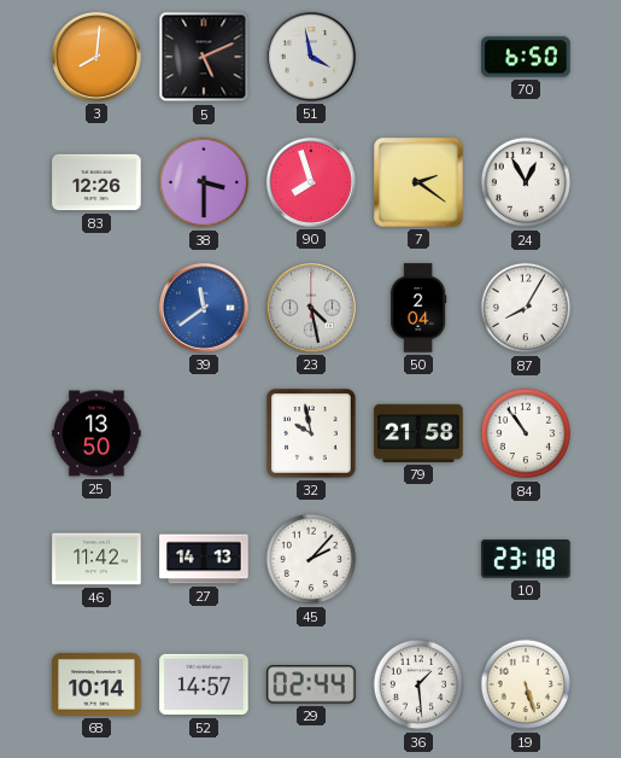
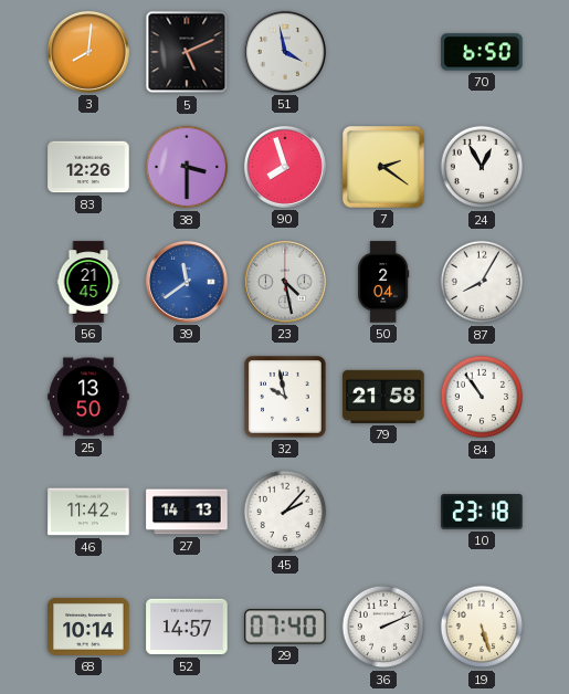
56: none -> 21:45 (88, 282)
29: 02:44 -> 07:40 (285, 627)
36: 1:29 -> 2:11 (383, 627)
